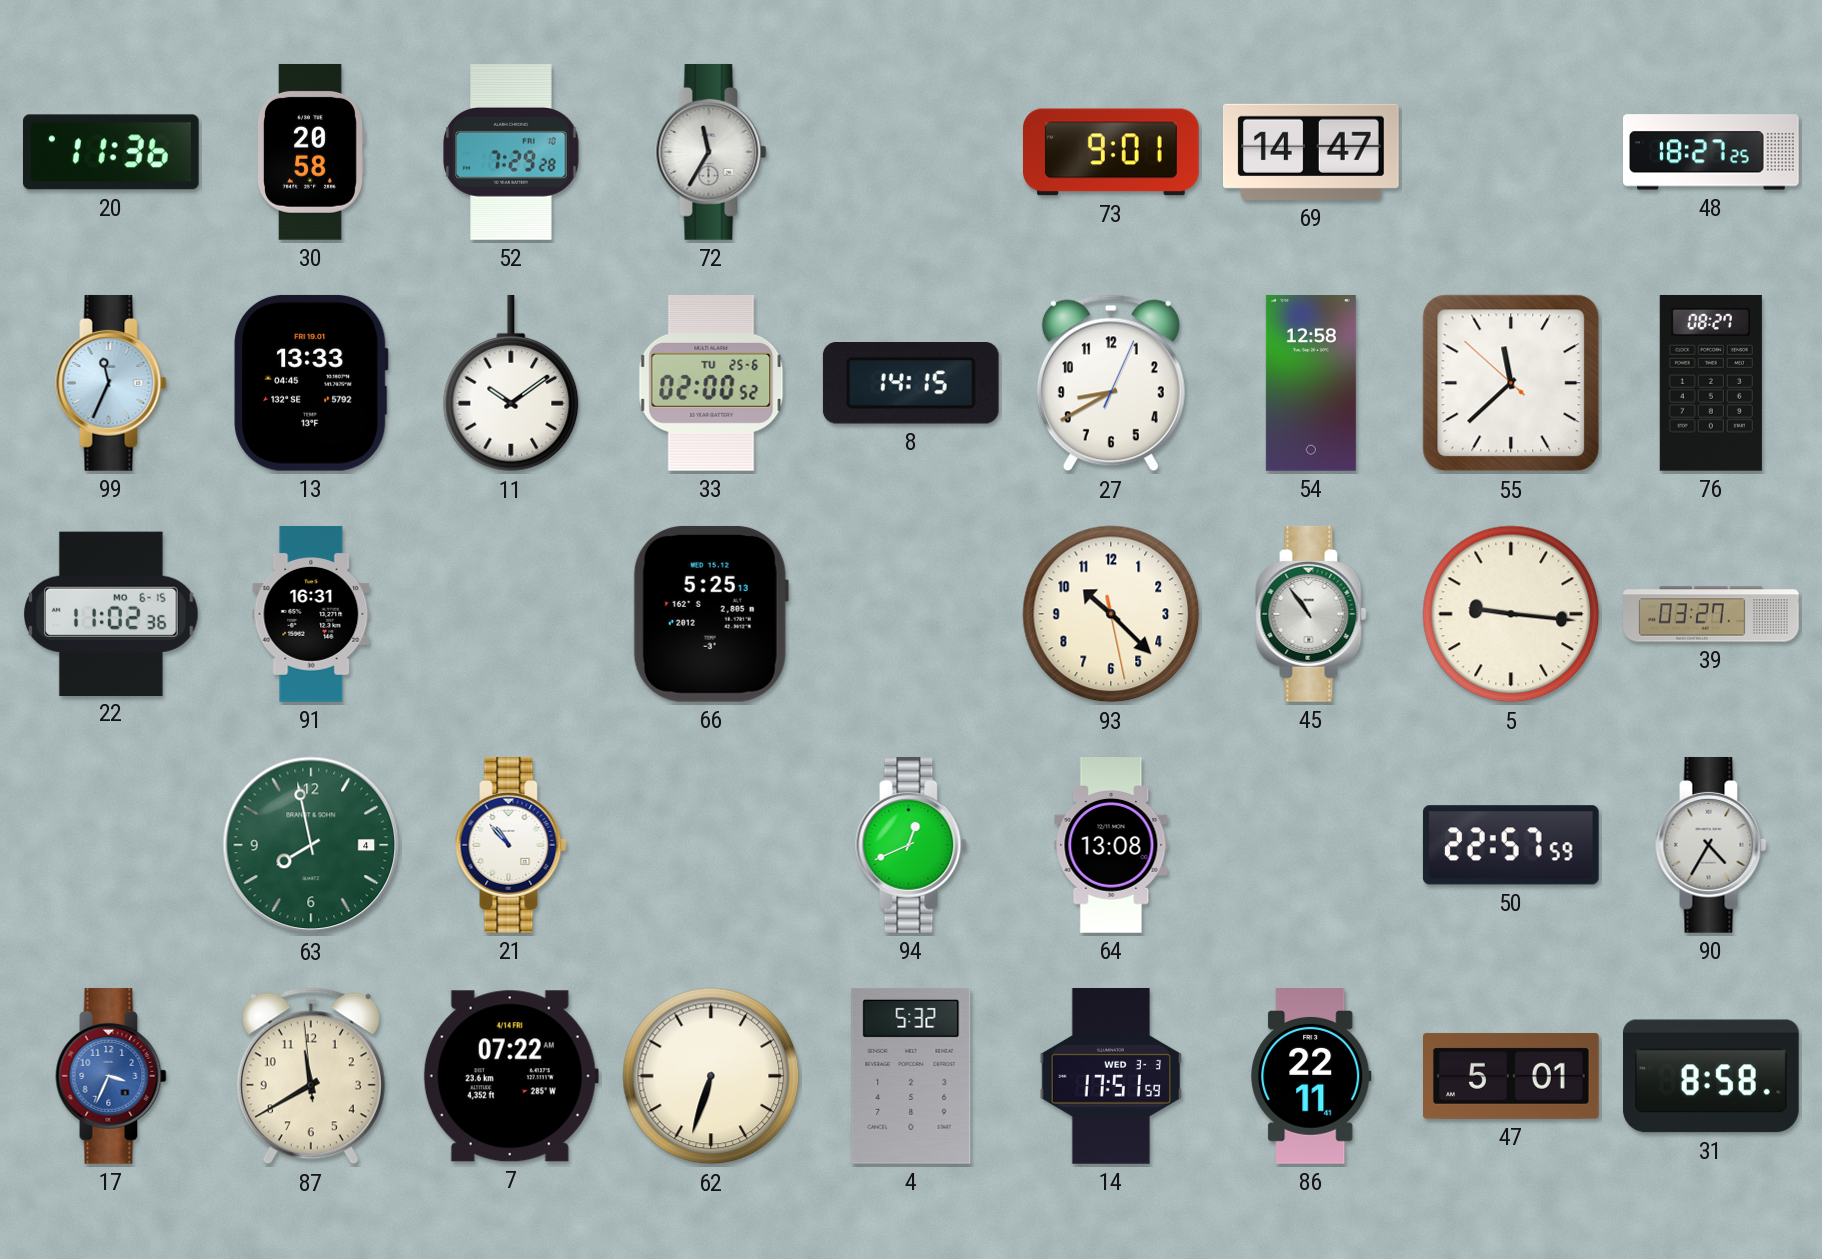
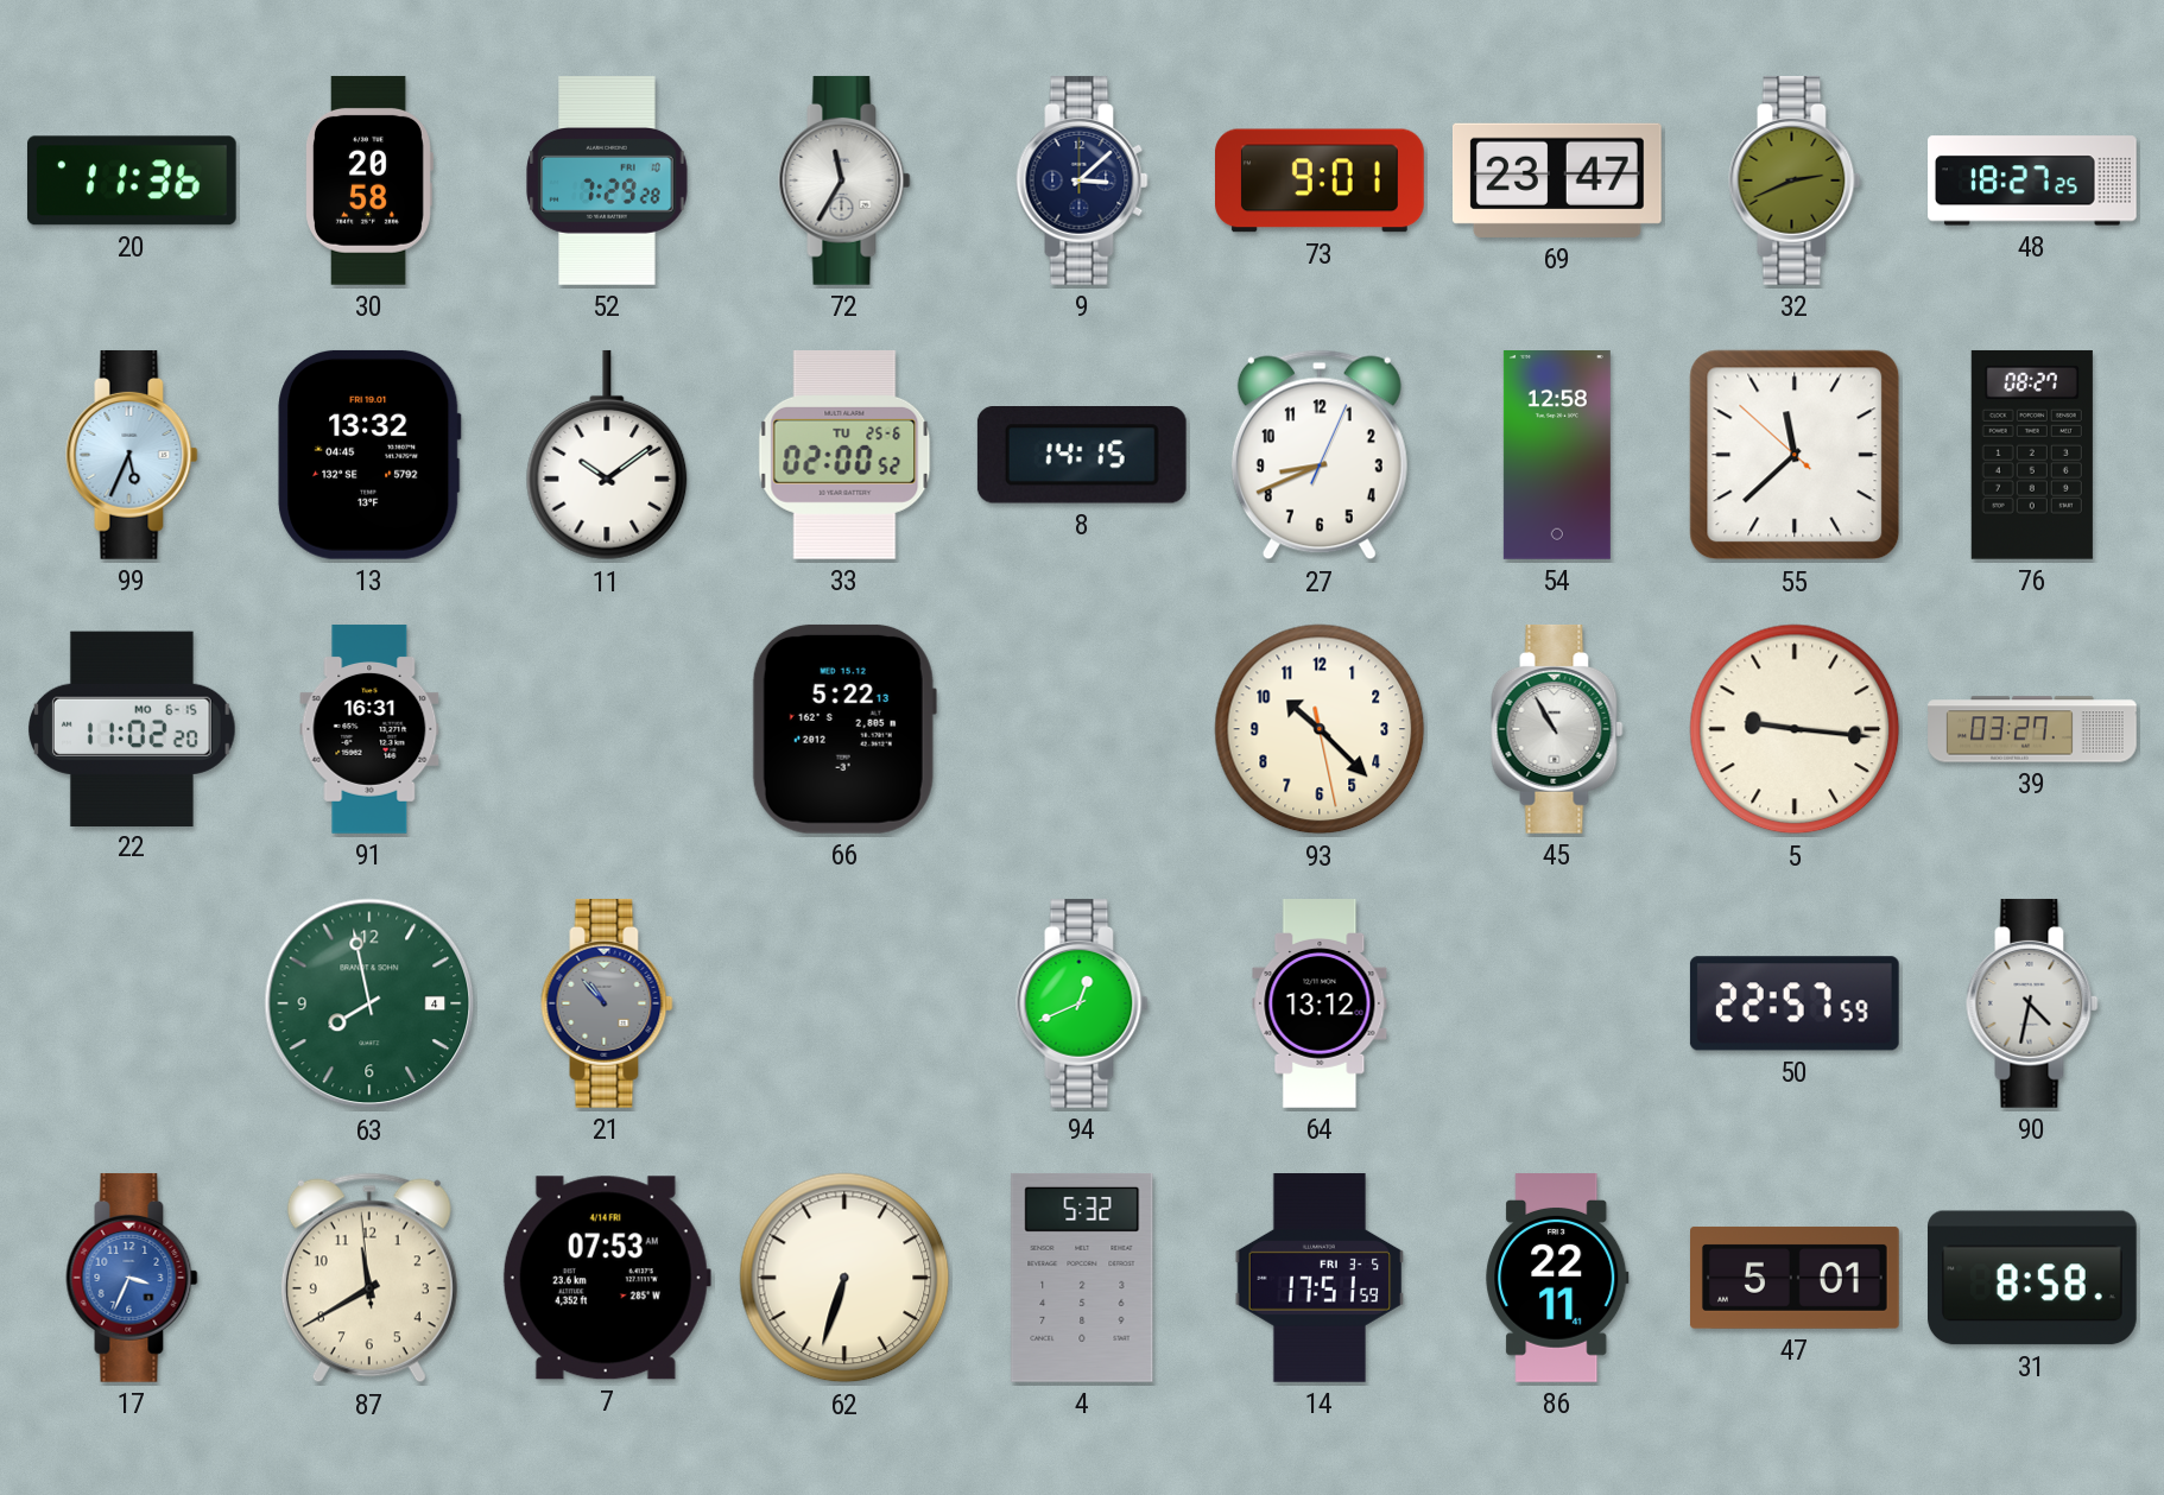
9: none -> 3:08 (1082, 180)
69: 14:47 -> 23:47 (1557, 180)
32: none -> 2:41 (1795, 180)
99: 11:34 -> 5:34 (132, 455)
13: 13:33 -> 13:32 (369, 455)
27: 8:40 -> 8:41 (1320, 455)
22: 11:02:36 -> 11:02:20 (133, 728)
66: 5:25 -> 5:22 (844, 729)
45: 10:54 -> 10:55 (1557, 729)
21 dial: white -> grey (607, 1003)
64: 13:08 -> 13:12 (1320, 1005)
90: 4:35 -> 4:32 (2032, 1003)
7: 07:22 -> 07:53 (607, 1278)
14 date: WED 3-3 -> FRI 3-5 (1320, 1279)
